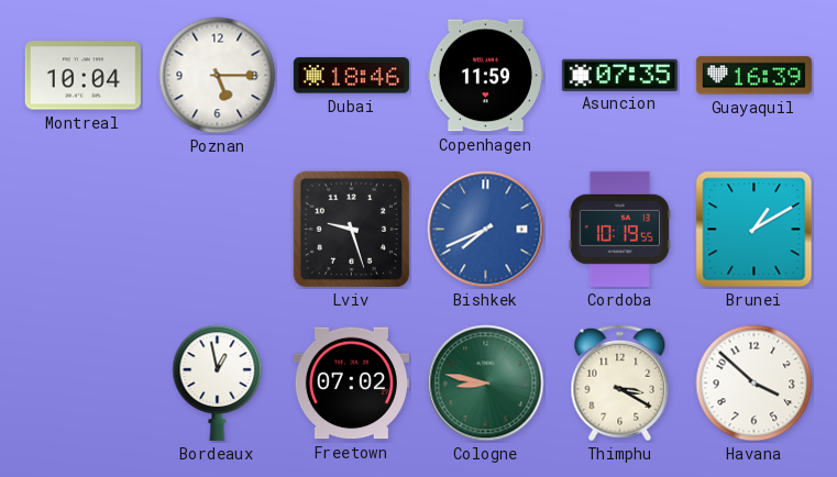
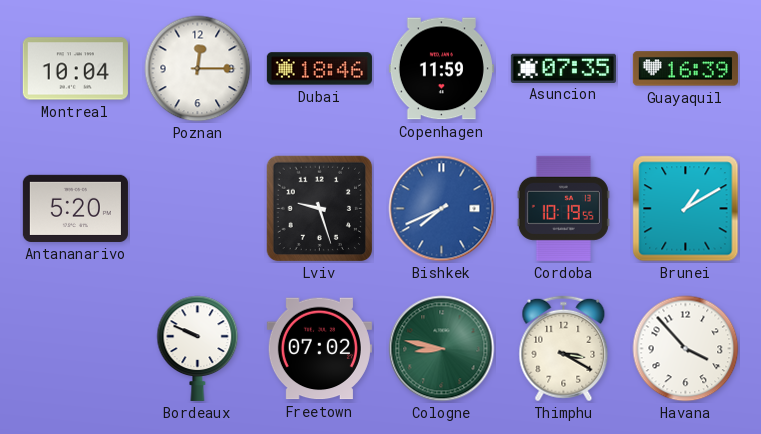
Poznan: 5:15 -> 12:15 (198, 69)
Antananarivo: none -> 5:20 (75, 208)
Bordeaux: 12:58 -> 9:49 (198, 348)
Havana: 3:52 -> 3:53 (686, 349)
